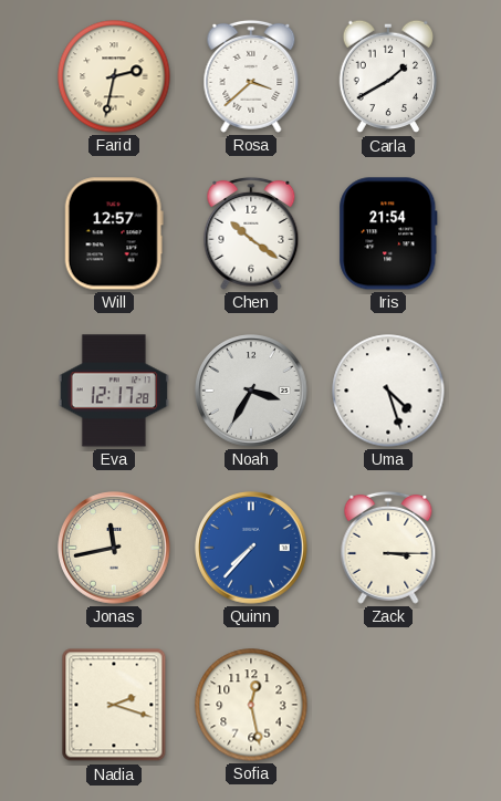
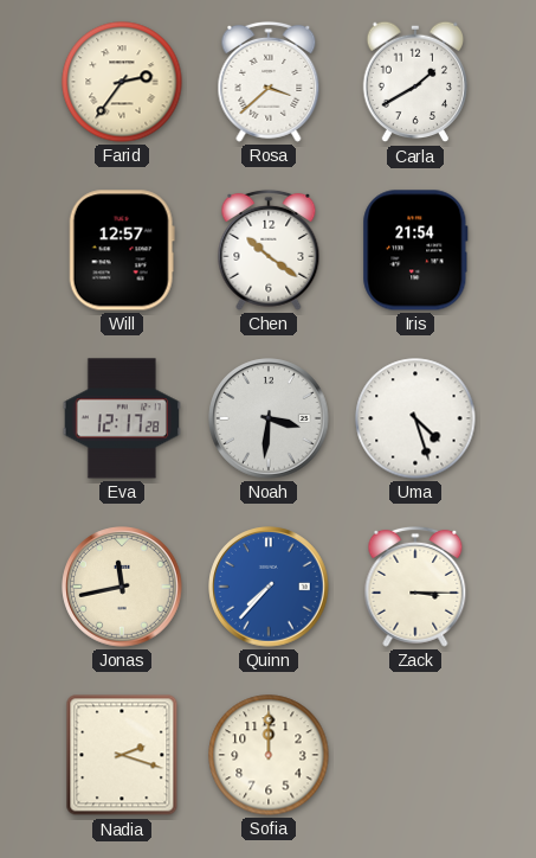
Farid: 2:32 -> 2:36 (122, 82)
Noah: 3:35 -> 3:31 (269, 418)
Sofia: 12:28 -> 12:00 (269, 755)
